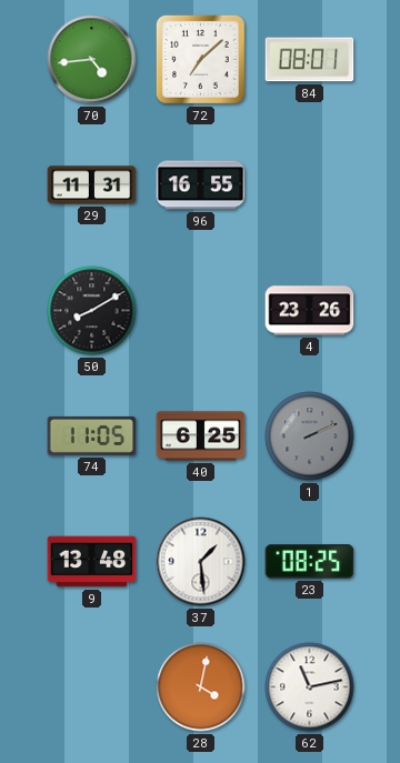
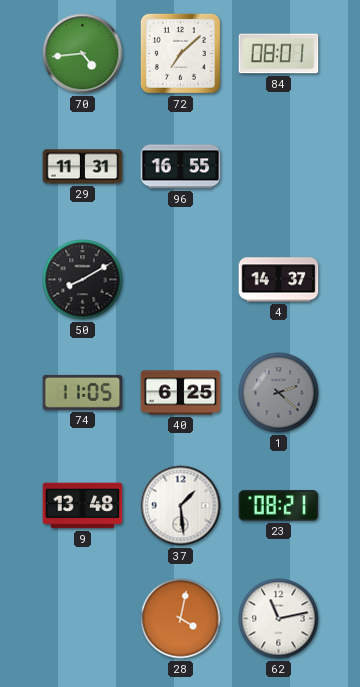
4: 23:26 -> 14:37 (279, 280)
1: 2:11 -> 2:22 (279, 393)
23: 08:25 -> 08:21 (279, 506)
